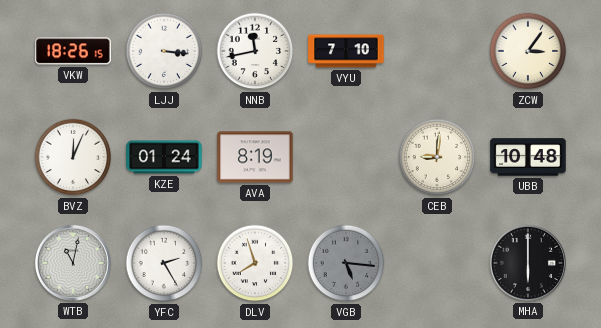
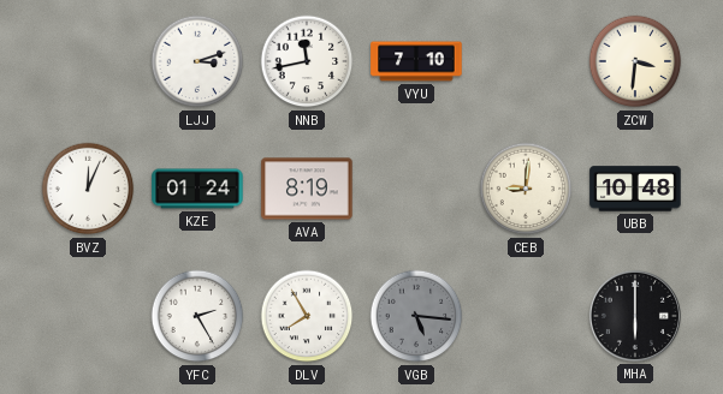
VKW: 18:26 -> none (73, 51)
LJJ: 3:16 -> 3:12 (197, 61)
ZCW: 3:06 -> 3:31 (635, 61)
WTB: 11:02 -> none (73, 263)
DLV: 7:57 -> 7:55 (307, 316)
